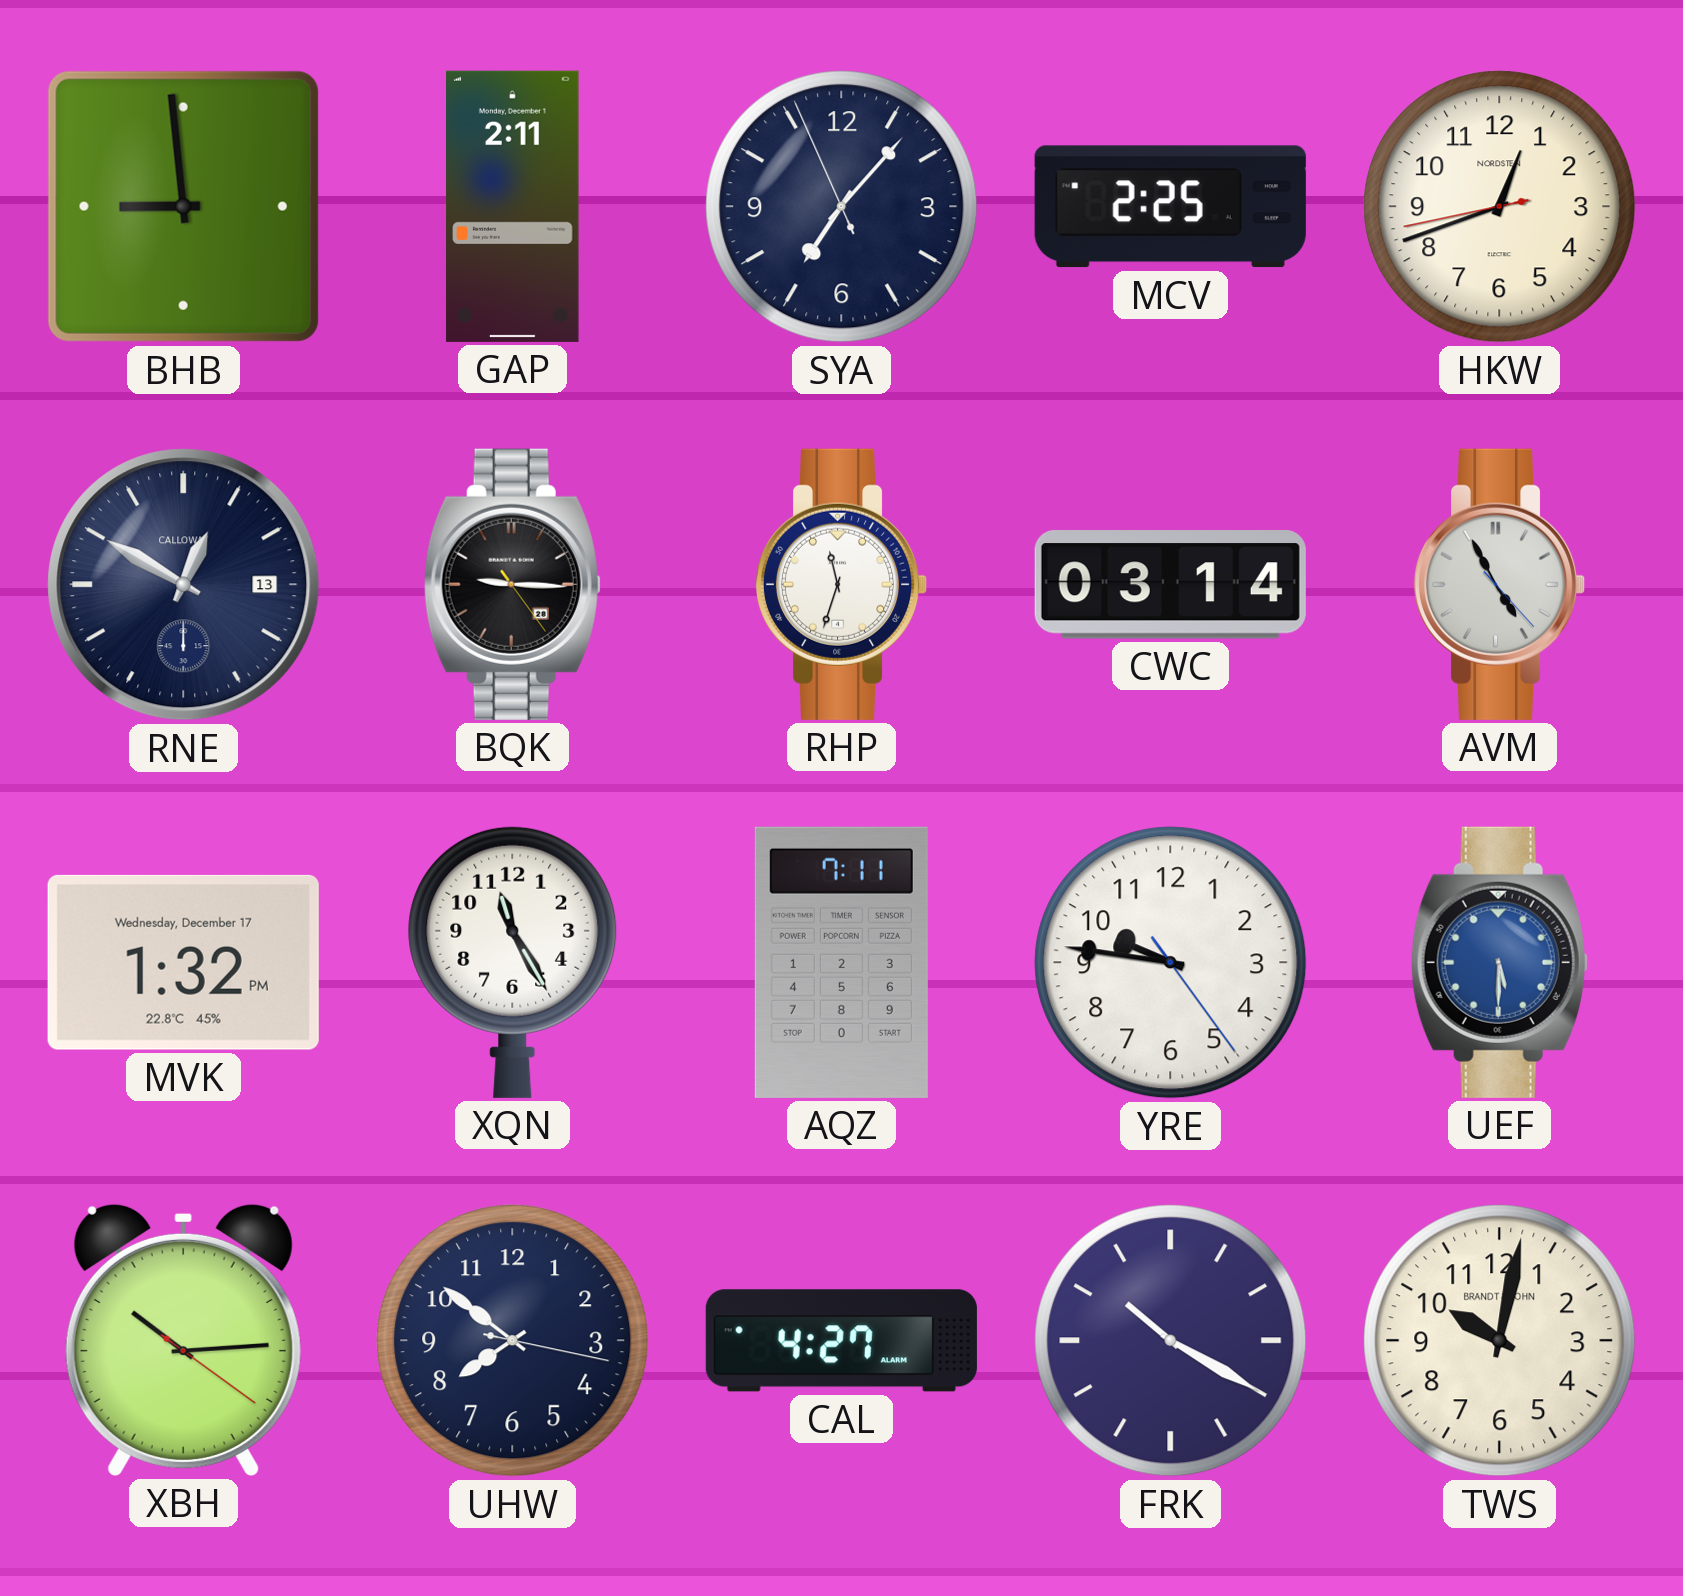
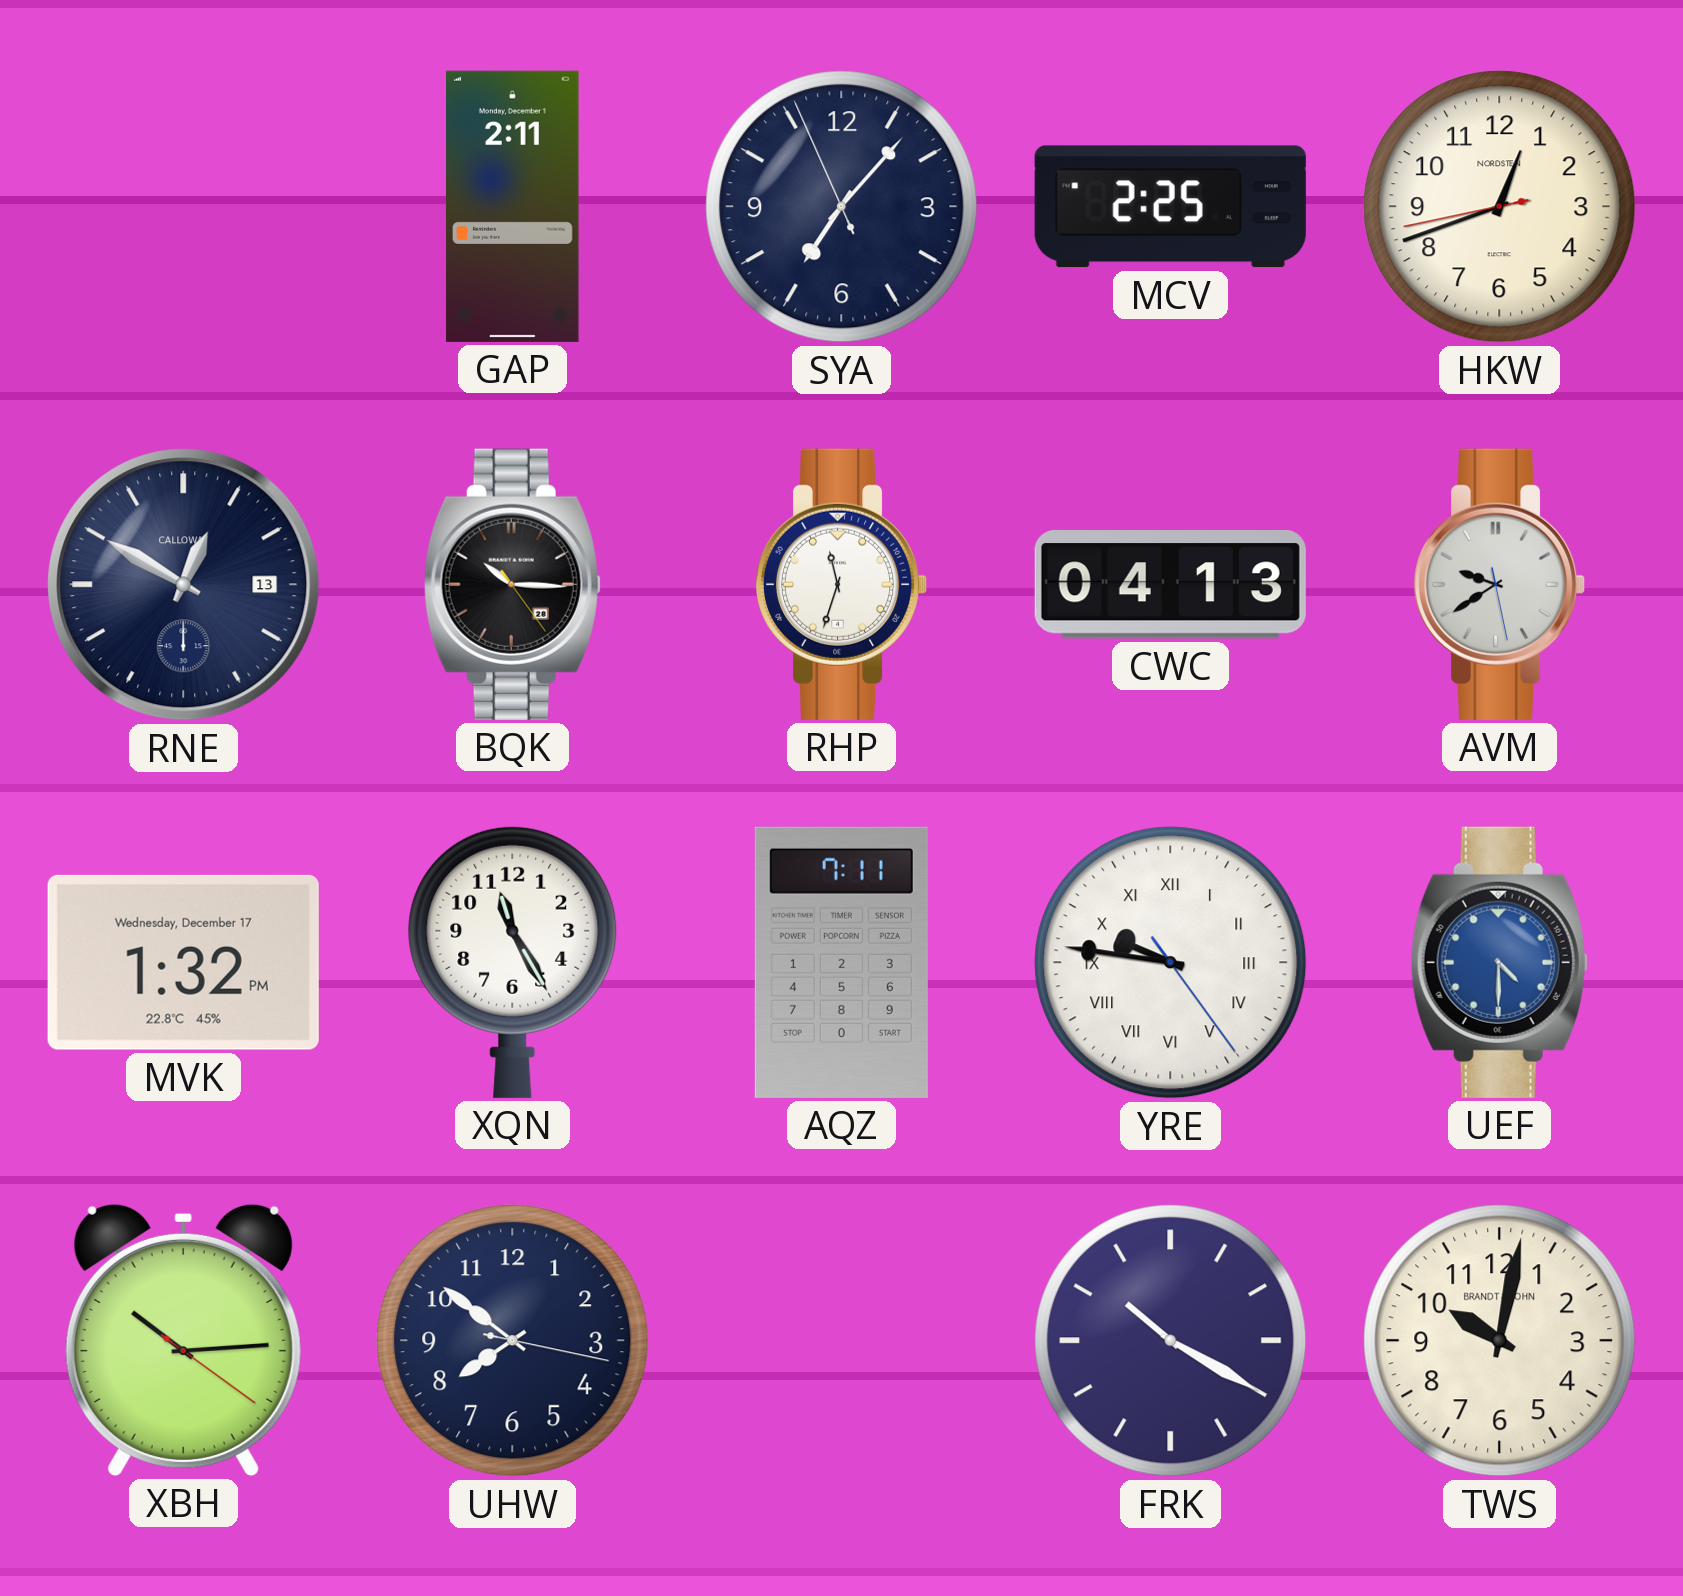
BHB: 8:59 -> none (183, 206)
BQK: 9:15 -> 10:15 (512, 584)
CWC: 03:14 -> 04:13 (1170, 585)
AVM: 4:55 -> 9:39 (1499, 584)
YRE numerals: Arabic -> Roman (1171, 963)
UEF: 5:30 -> 4:30 (1499, 962)
CAL: 4:27 -> none (841, 1341)
